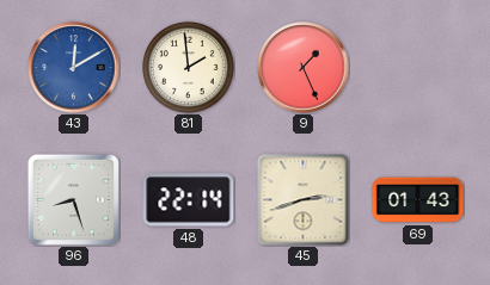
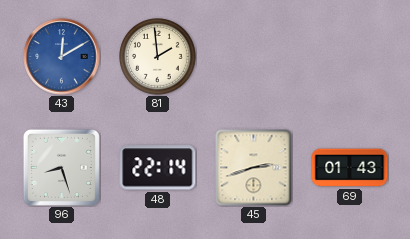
9: 1:26 -> none (304, 68)
